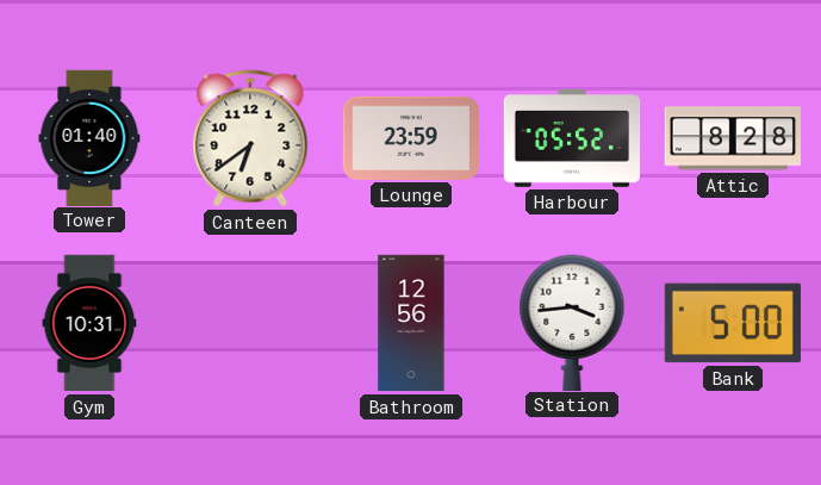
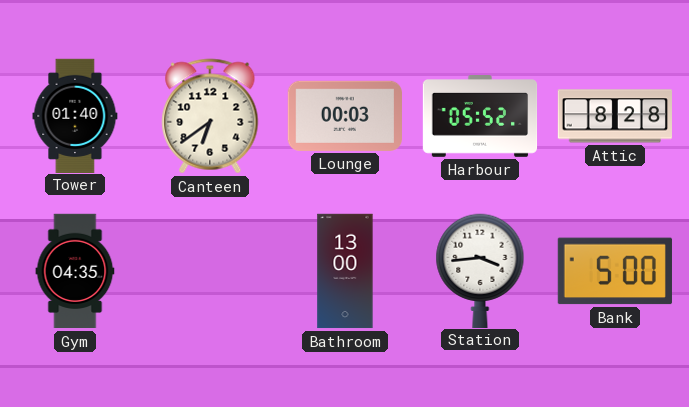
Lounge: 23:59 -> 00:03 (345, 116)
Gym: 10:31 -> 04:35 (75, 271)
Bathroom: 12:56 -> 13:00 (345, 271)
